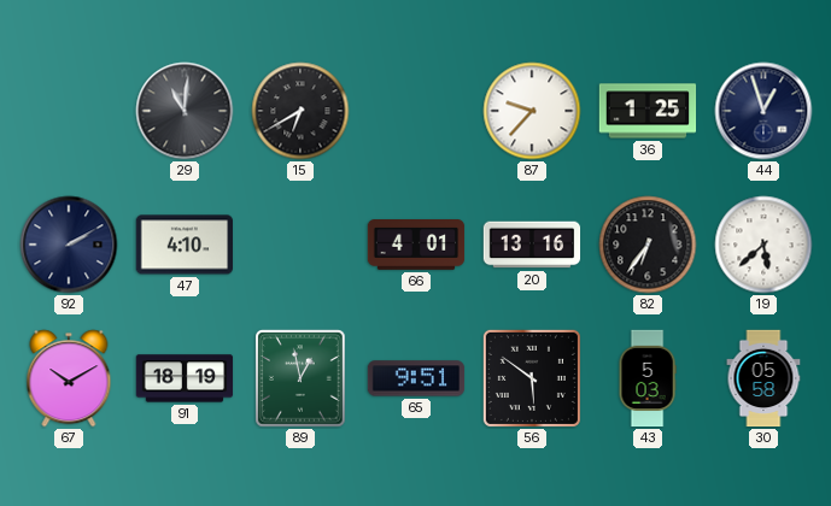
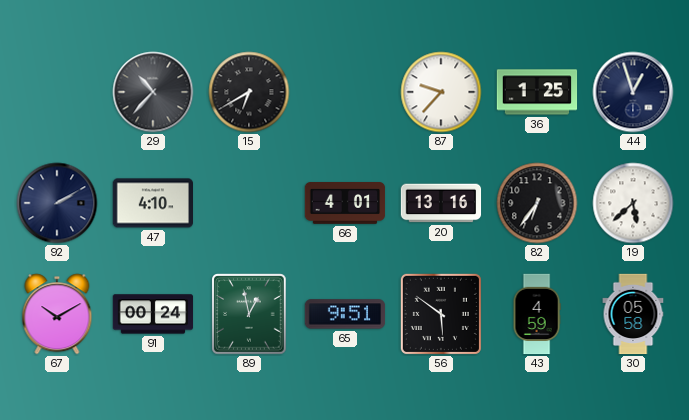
29: 11:01 -> 10:37 (153, 92)
91: 18:19 -> 00:24 (153, 314)
43: 5:03 -> 4:59 (537, 314)
